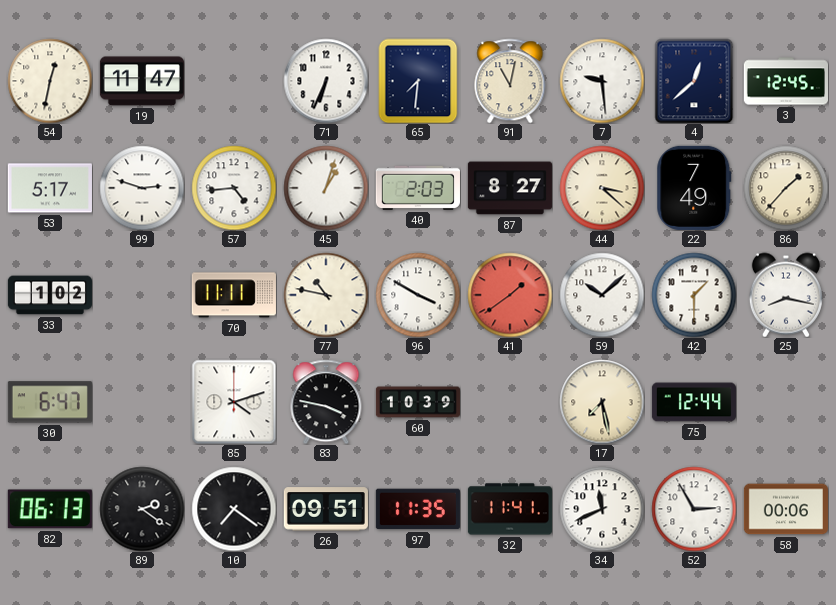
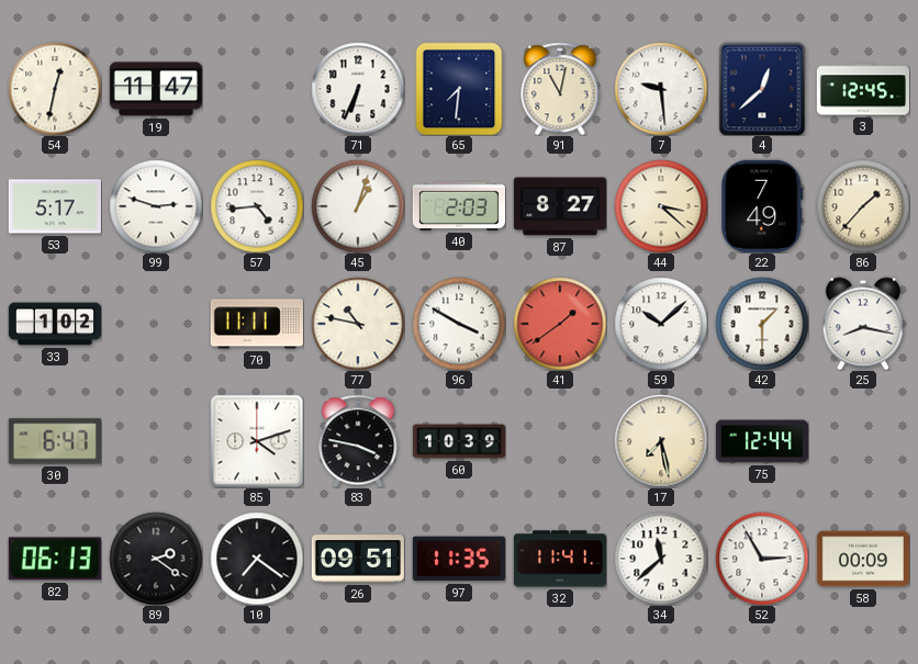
34: 11:41 -> 11:38 (661, 559)
58: 00:06 -> 00:09 (863, 559)
